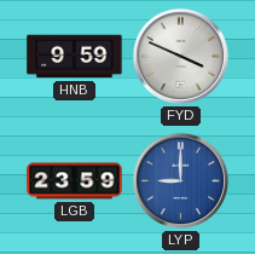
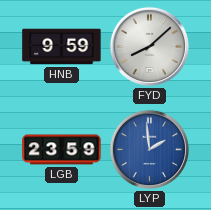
FYD: 3:49 -> 8:08 (149, 46)
LYP: 9:00 -> 1:59 (149, 149)
